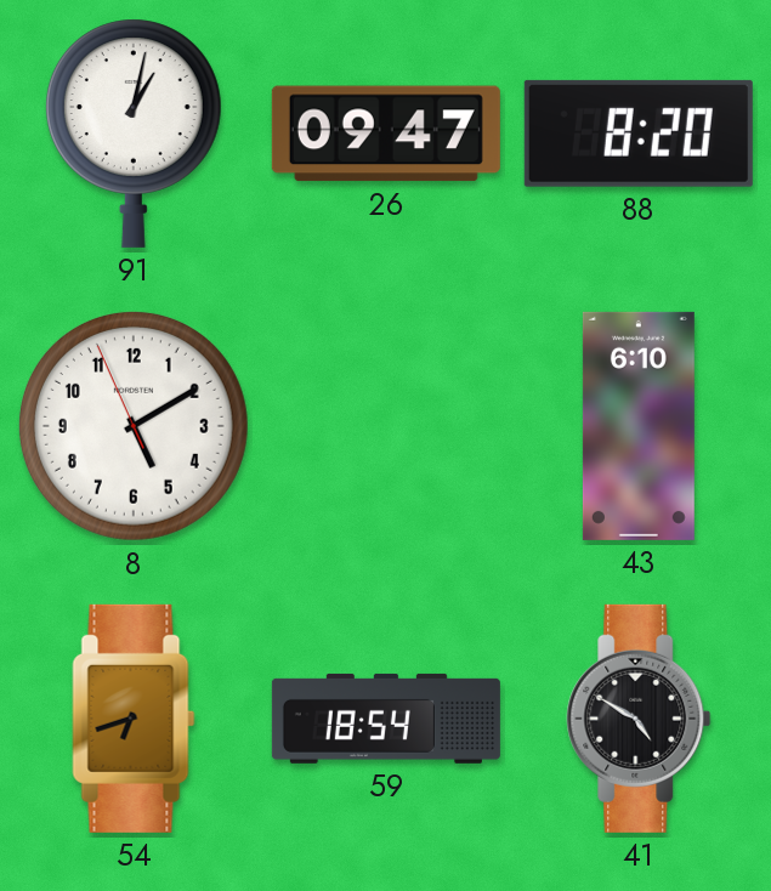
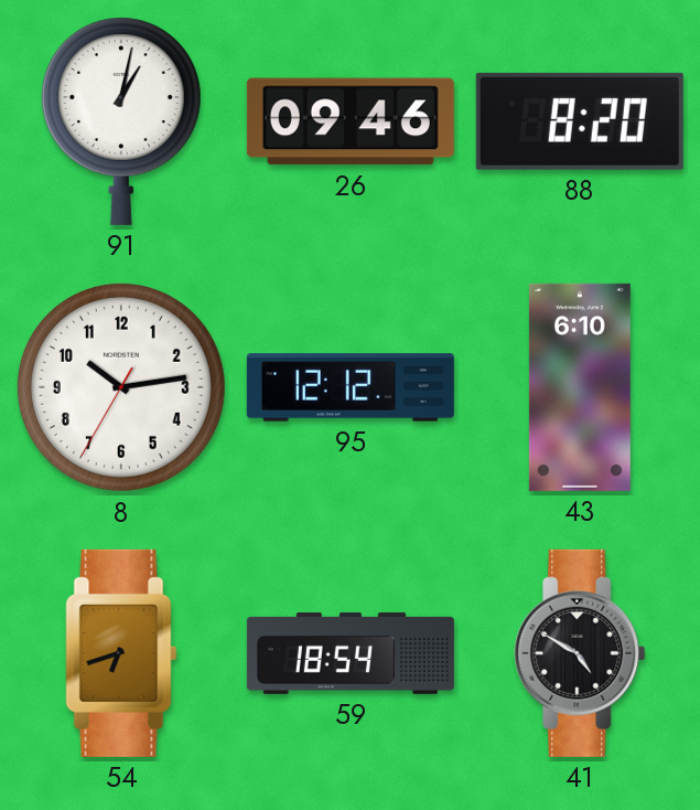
26: 09:47 -> 09:46 (351, 121)
8: 5:09 -> 10:13 (121, 387)
95: none -> 12:12 (351, 387)
